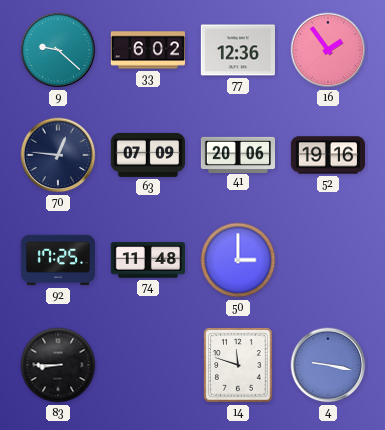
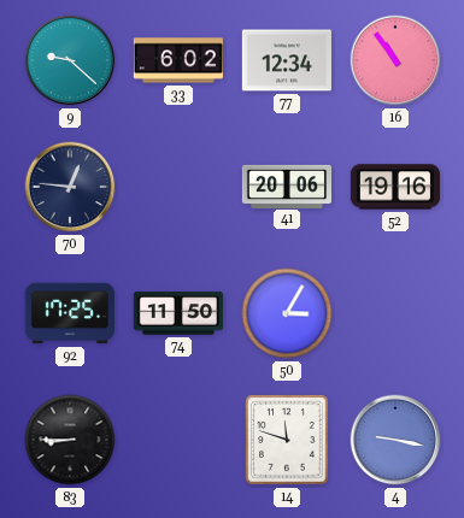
77: 12:36 -> 12:34 (287, 60)
16: 1:54 -> 10:54 (395, 60)
63: 07:09 -> none (148, 155)
74: 11:48 -> 11:50 (178, 313)
50: 3:00 -> 3:05 (287, 313)
